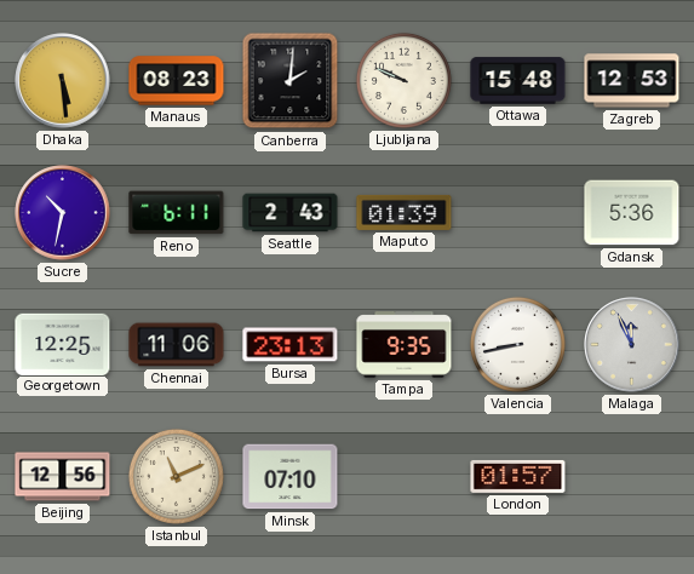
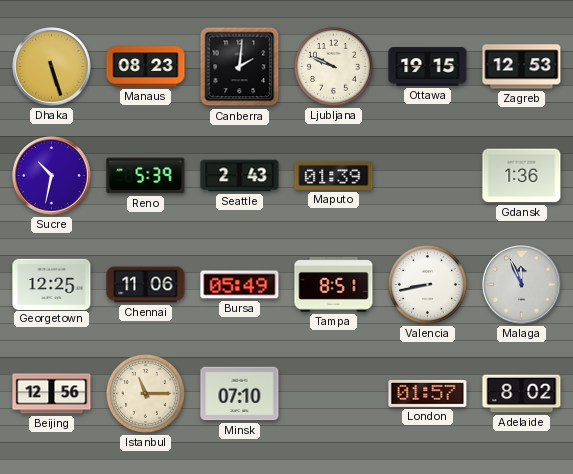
Dhaka: 5:29 -> 5:27 (52, 67)
Ottawa: 15:48 -> 19:15 (428, 67)
Reno: 6:11 -> 5:39 (146, 176)
Gdansk: 5:36 -> 1:36 (522, 176)
Bursa: 23:13 -> 05:49 (240, 285)
Tampa: 9:35 -> 8:51 (334, 285)
Istanbul: 11:11 -> 11:15 (145, 393)
Adelaide: none -> 8:02 (522, 394)
